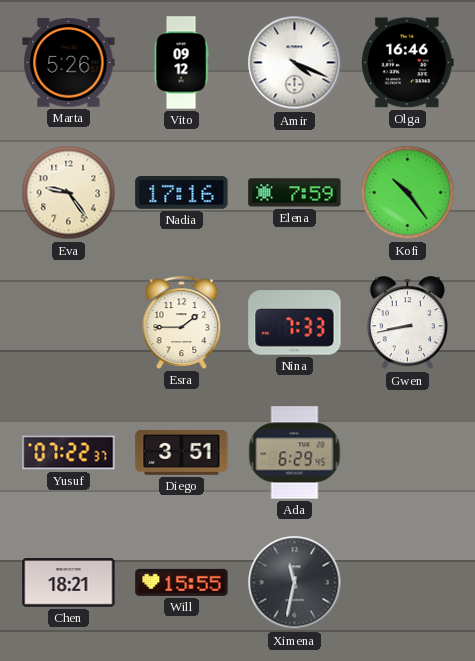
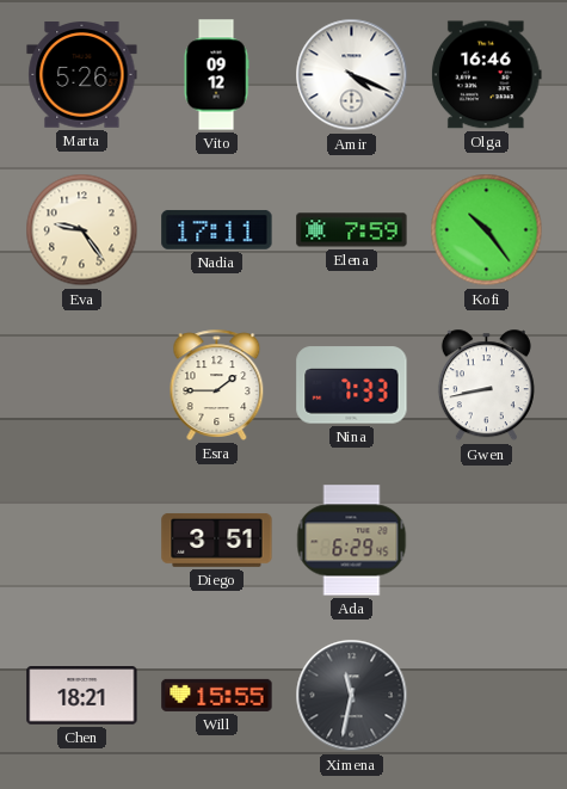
Nadia: 17:16 -> 17:11 (217, 230)
Yusuf: 07:22 -> none (69, 453)
